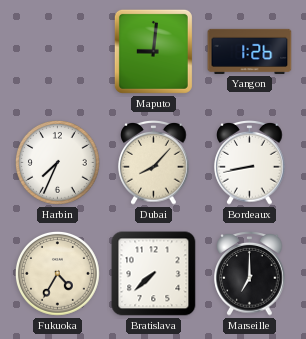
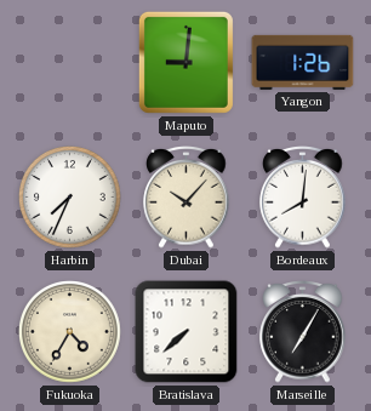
Dubai: 8:07 -> 10:07 (187, 198)
Bordeaux: 8:43 -> 8:01 (303, 198)
Marseille: 7:00 -> 7:05 (303, 332)
